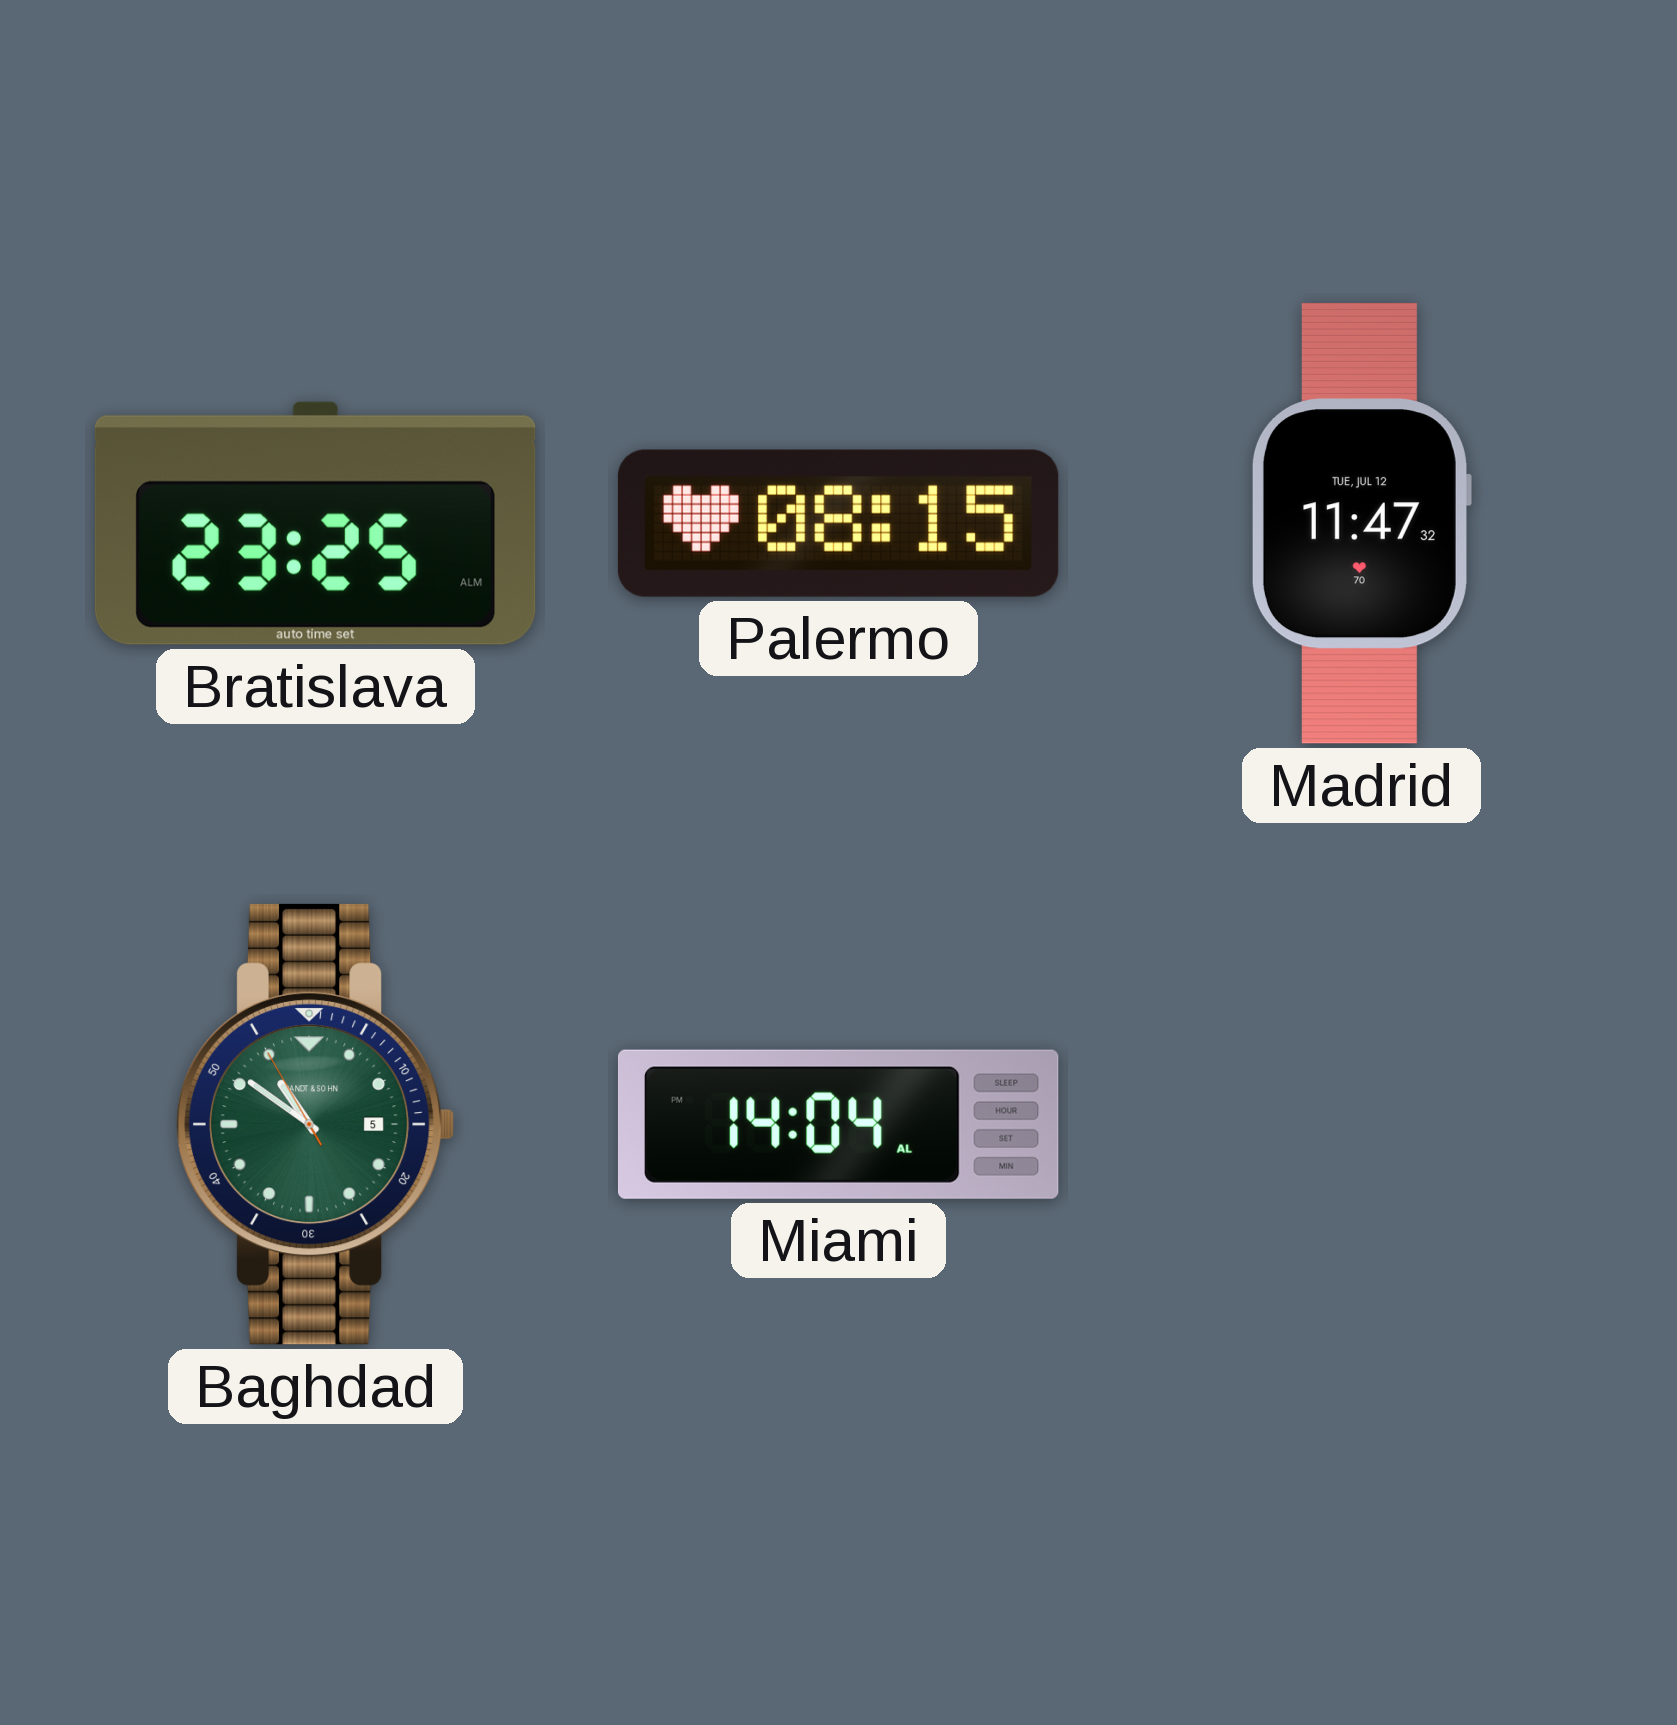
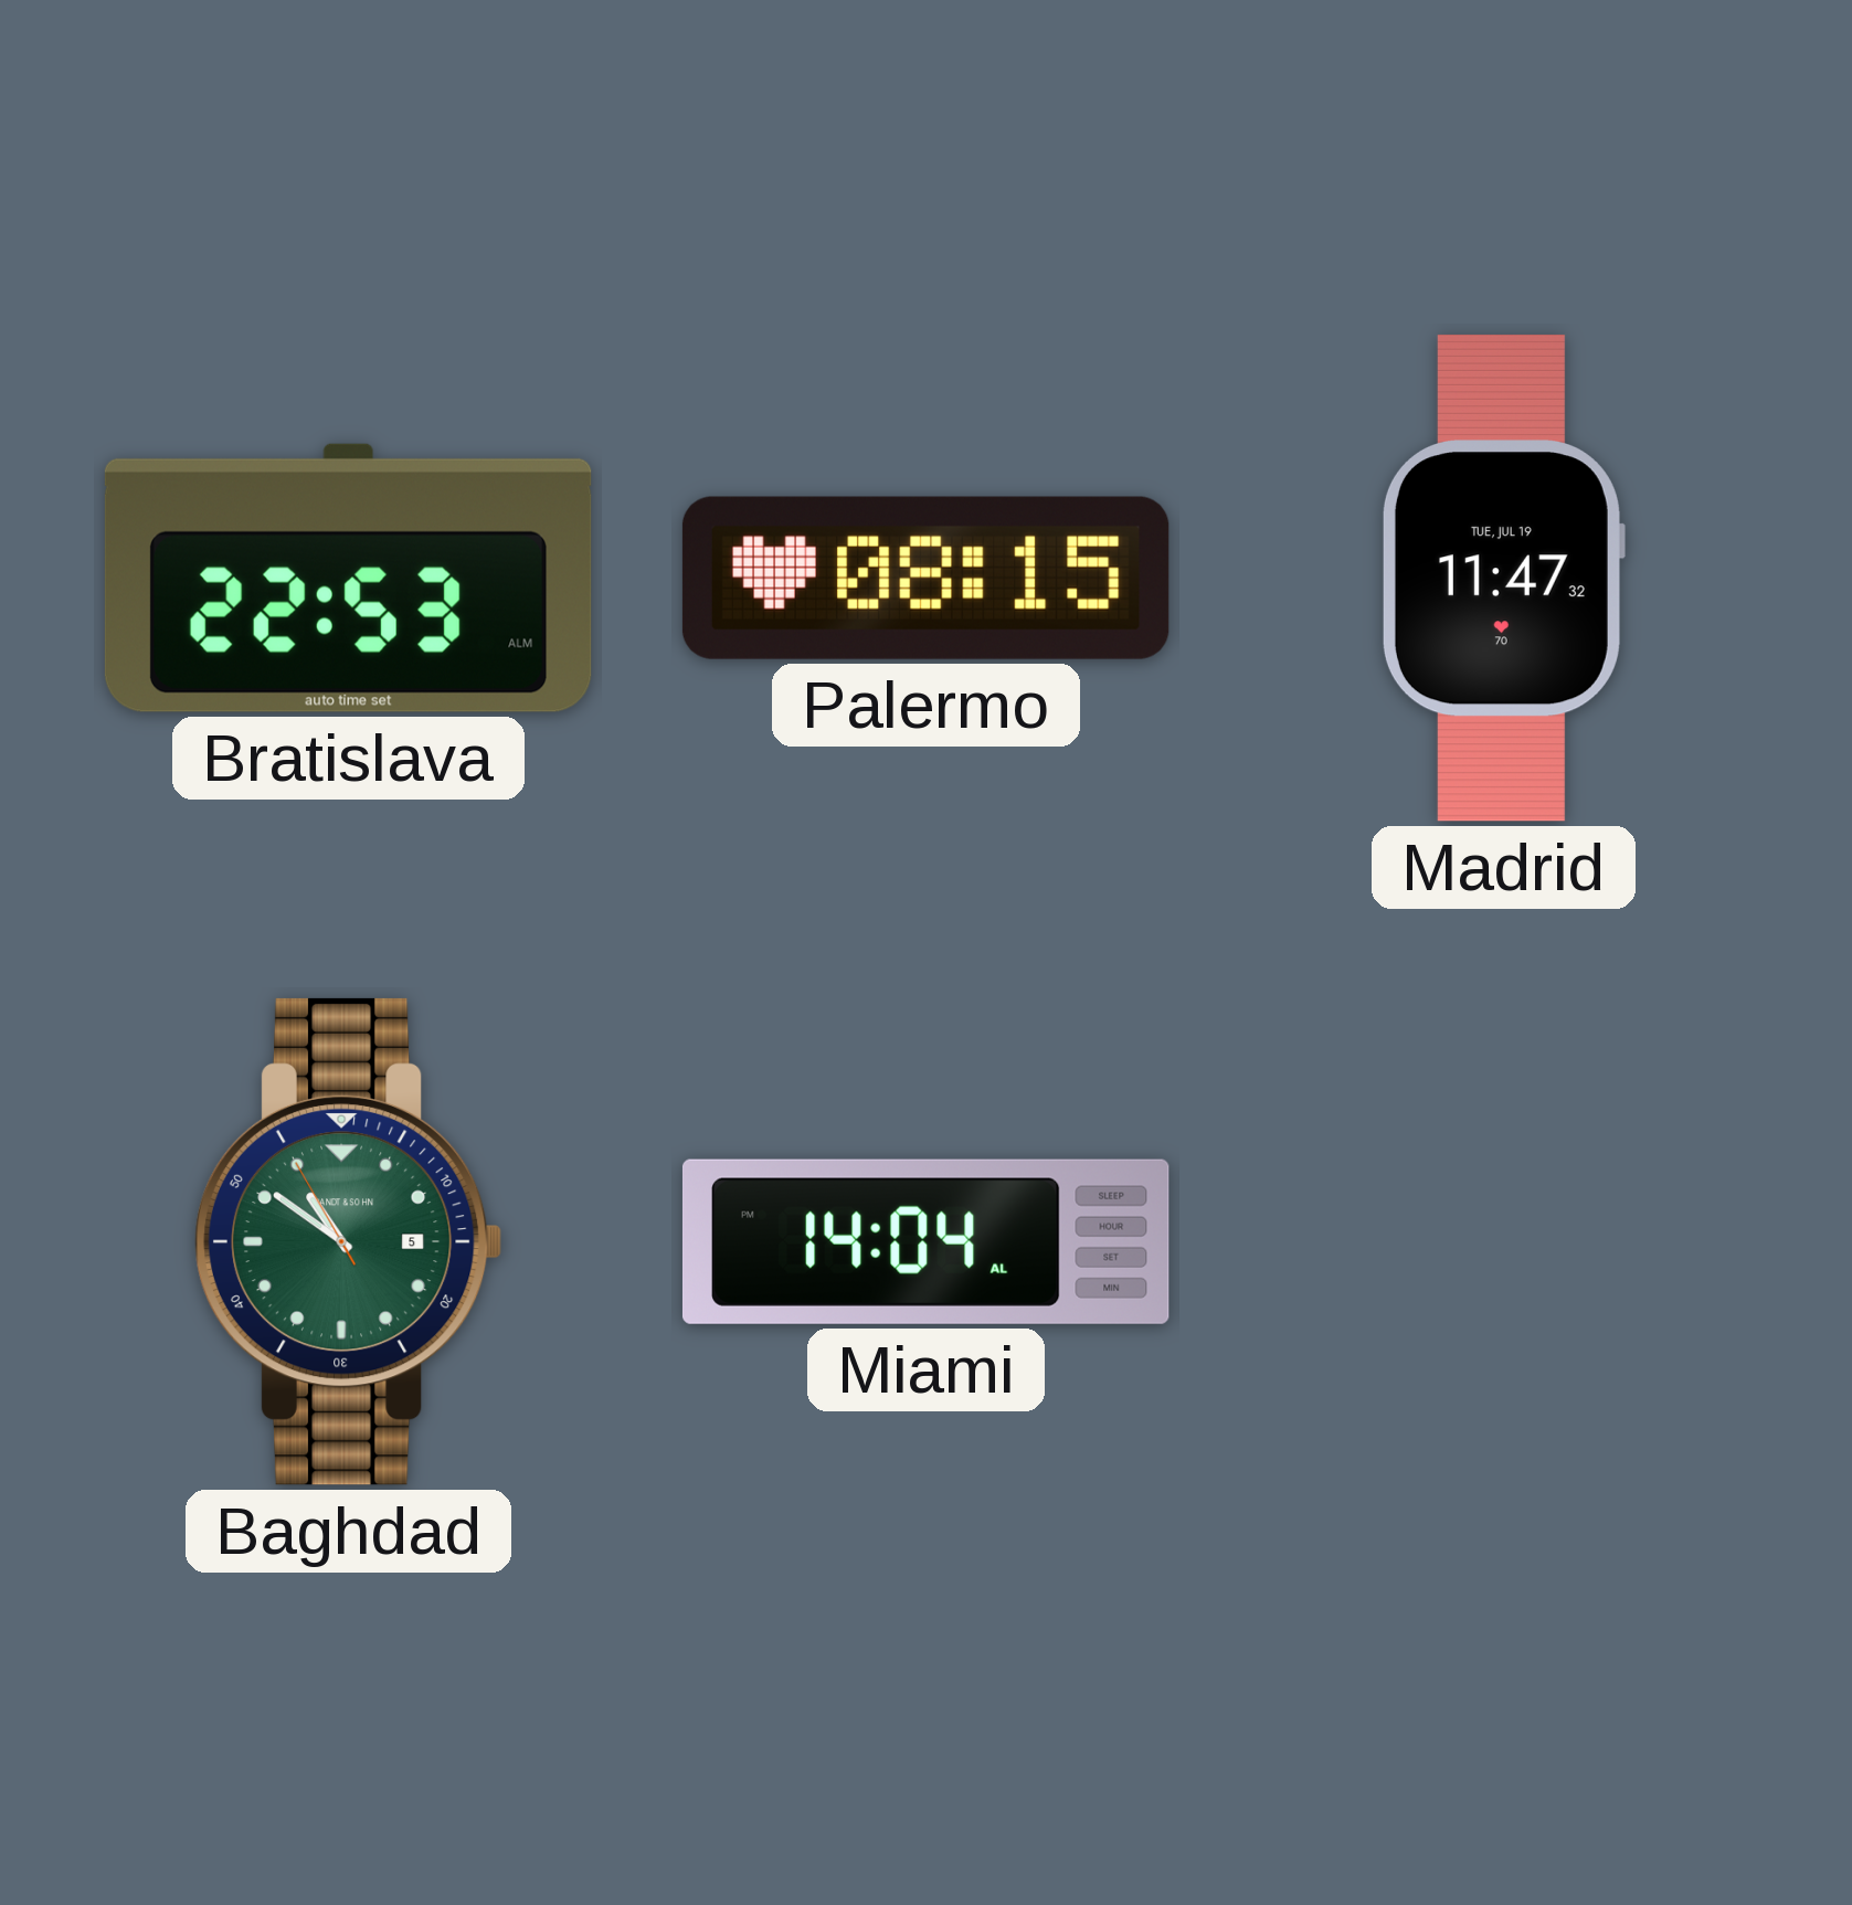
Bratislava: 23:25 -> 22:53 (348, 578)
Madrid date: TUE, JUL 12 -> TUE, JUL 19 (1503, 578)
